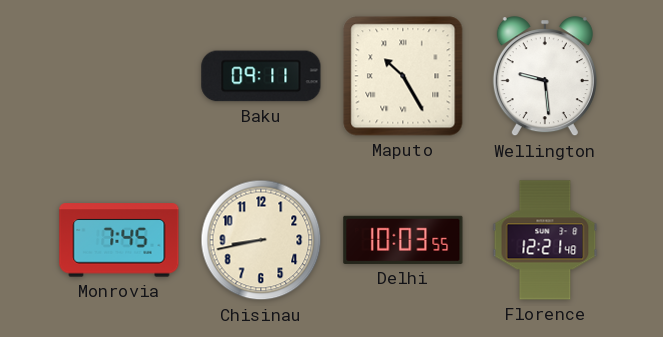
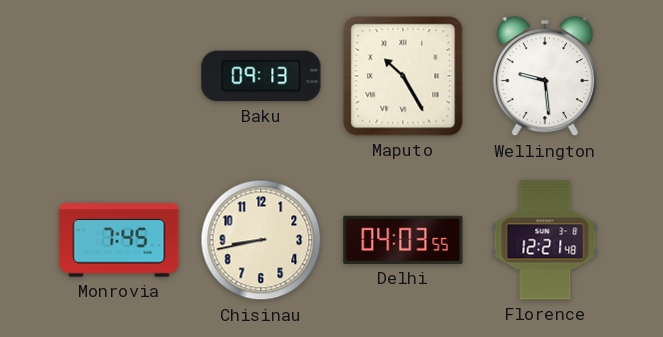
Baku: 09:11 -> 09:13 (261, 76)
Delhi: 10:03 -> 04:03 (403, 240)
